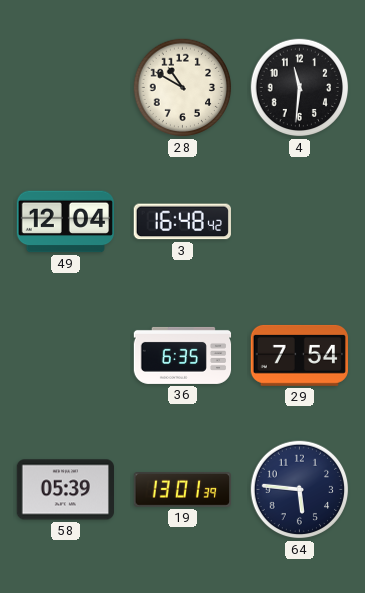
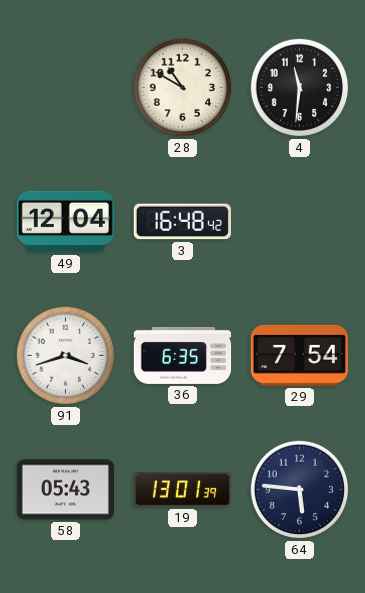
91: none -> 3:42 (66, 356)
58: 05:39 -> 05:43 (65, 490)
